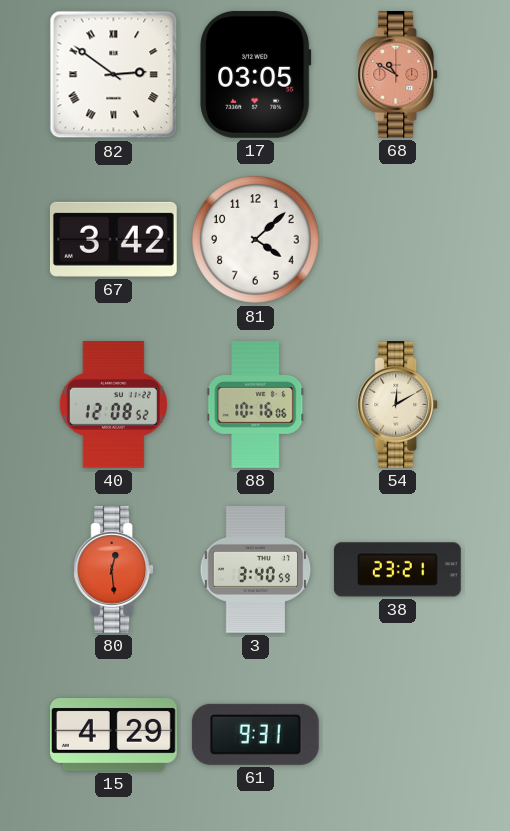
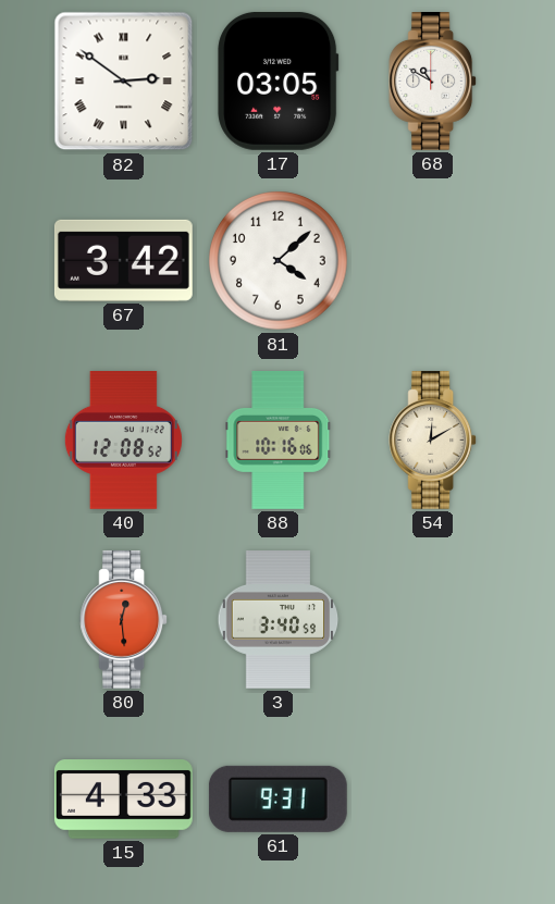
68 dial: salmon -> white (433, 82)
38: 23:21 -> none (397, 570)
15: 4:29 -> 4:33 (123, 800)
